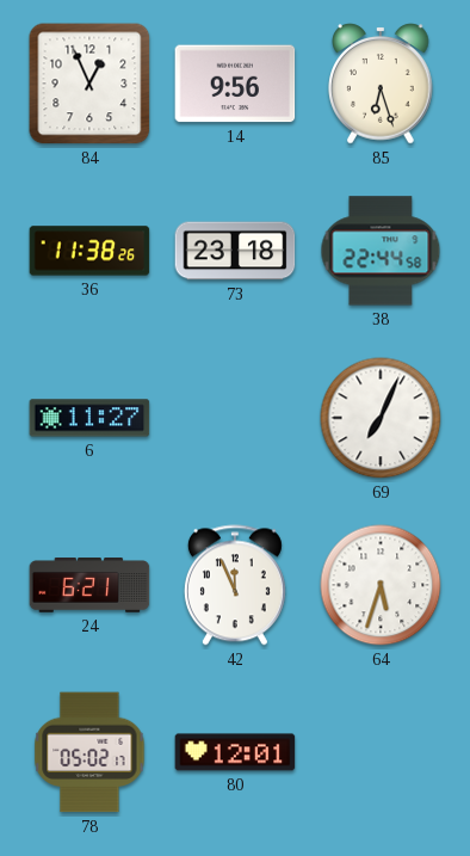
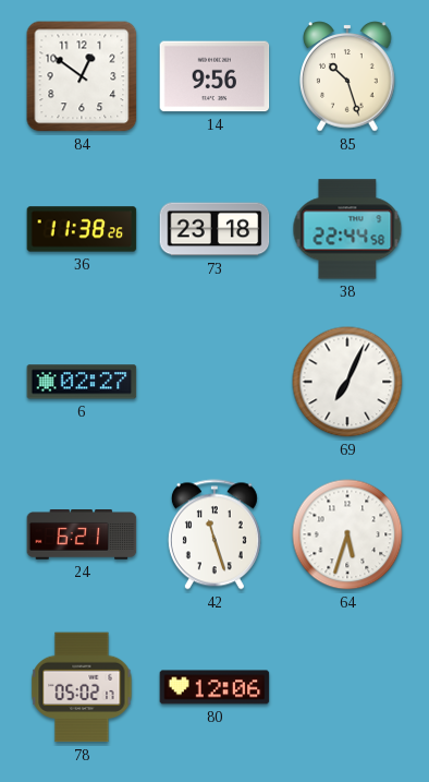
84: 12:56 -> 12:51 (82, 76)
85: 6:27 -> 10:27 (347, 76)
6: 11:27 -> 02:27 (82, 382)
42: 11:56 -> 11:27 (214, 534)
80: 12:01 -> 12:06 (214, 687)
